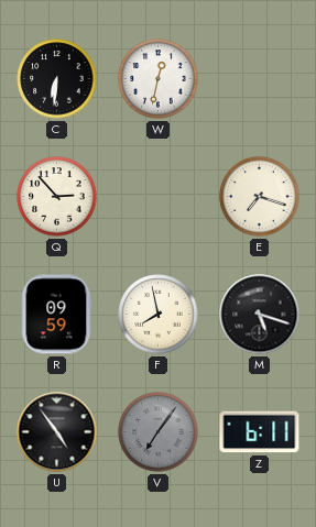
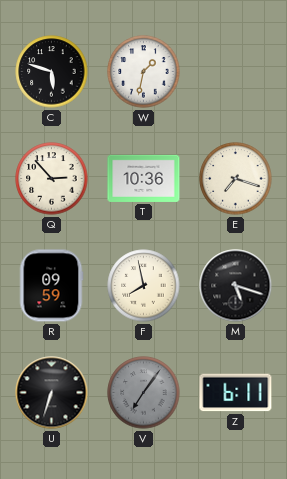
C: 6:31 -> 5:48 (52, 72)
W: 12:32 -> 1:32 (144, 72)
T: none -> 10:36 (144, 178)
U: 4:54 -> 6:33 (52, 393)
